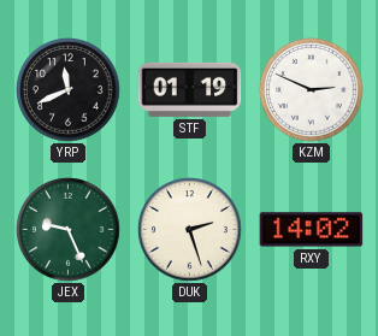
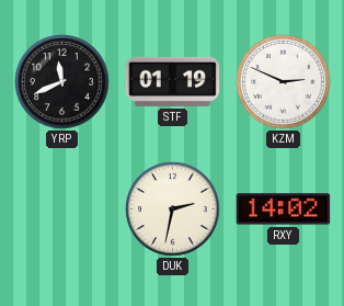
JEX: 9:26 -> none (69, 230)
DUK: 2:27 -> 2:32 (173, 209)
